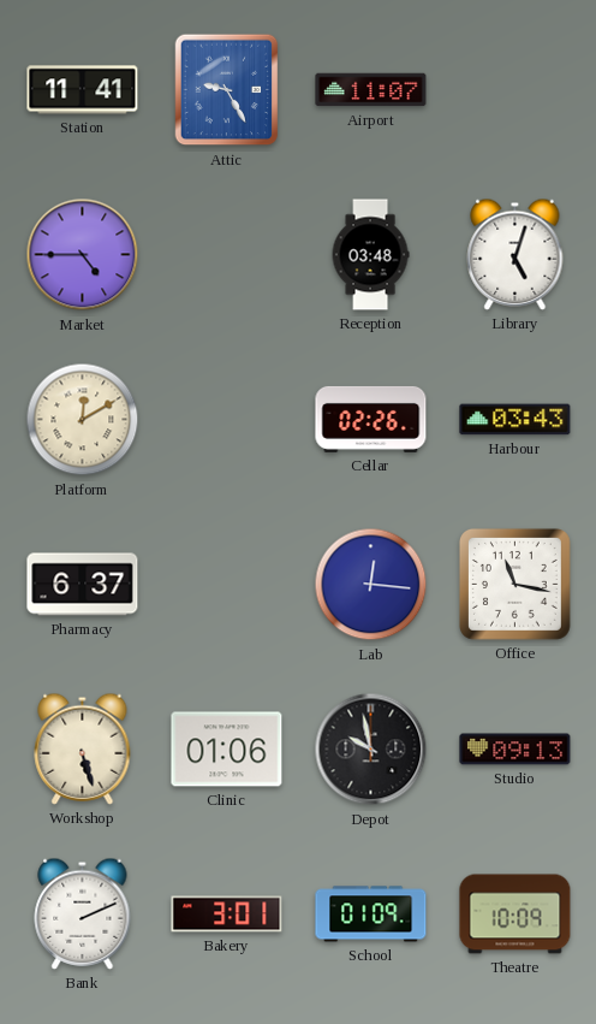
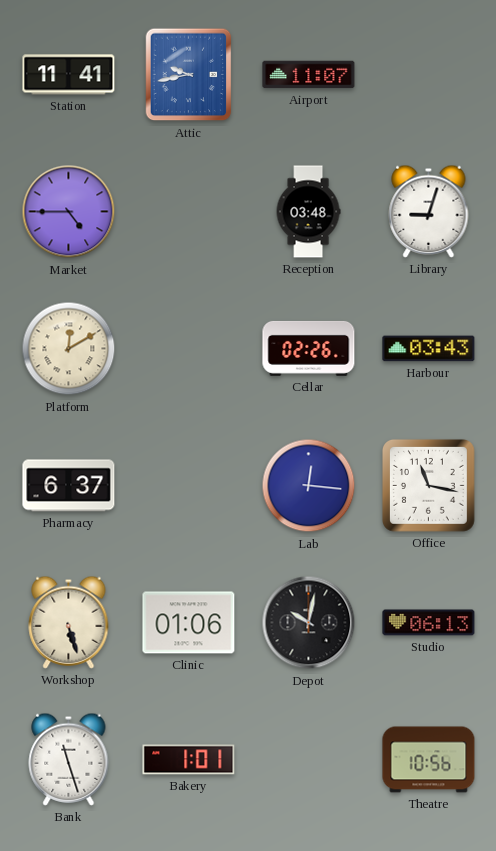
Attic: 9:25 -> 9:43 (189, 75)
Library: 5:03 -> 9:03 (429, 211)
Depot: 9:58 -> 10:02 (309, 623)
Studio: 09:13 -> 06:13 (429, 623)
Bank: 2:11 -> 11:27 (69, 759)
Bakery: 3:01 -> 1:01 (189, 760)
School: 01:09 -> none (371, 915)
Theatre: 10:09 -> 10:56 (429, 760)
